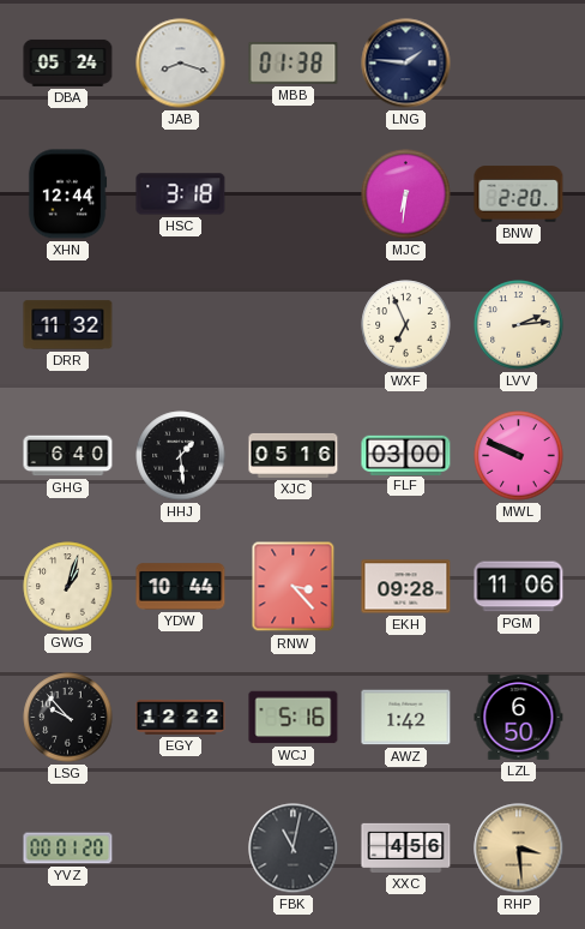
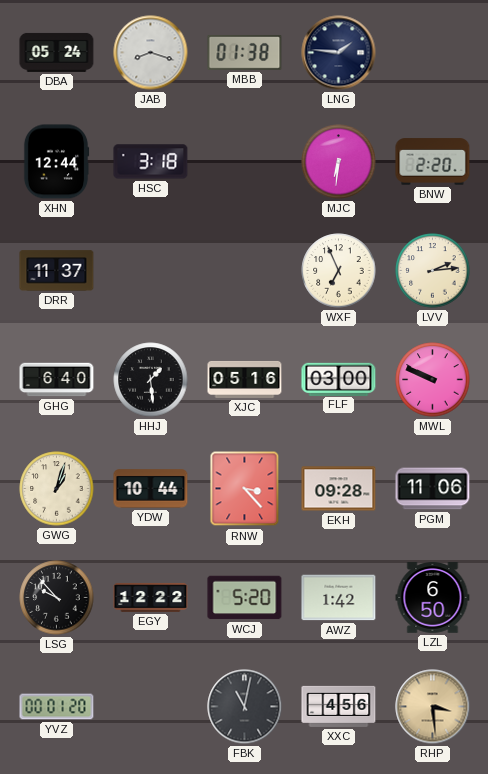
DRR: 11:32 -> 11:37 (57, 271)
WCJ: 5:16 -> 5:20 (245, 598)
